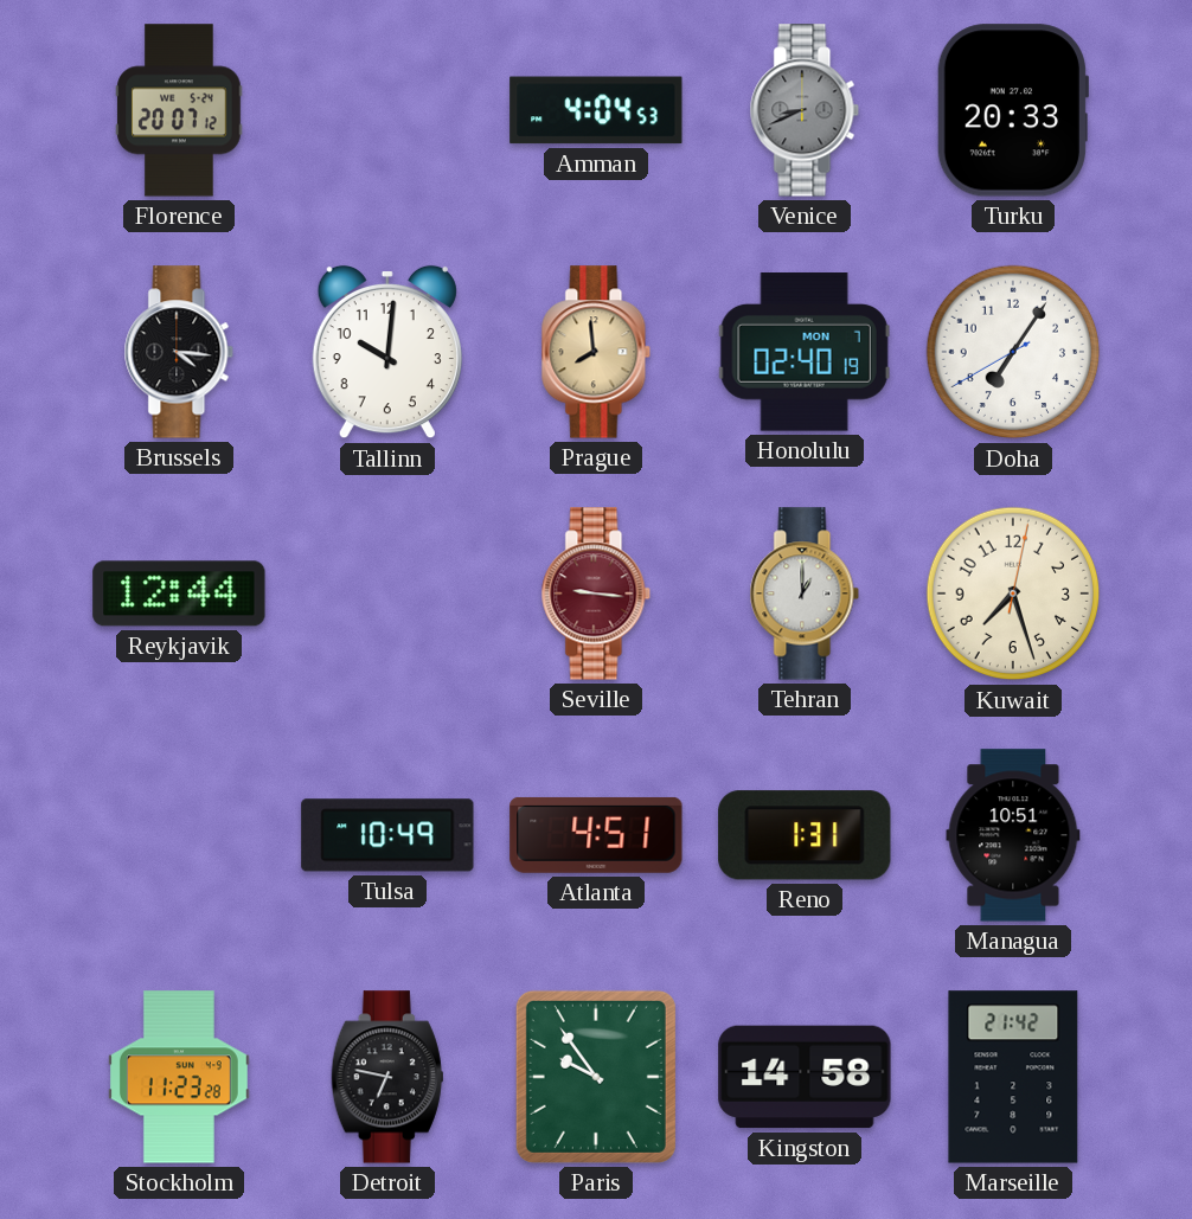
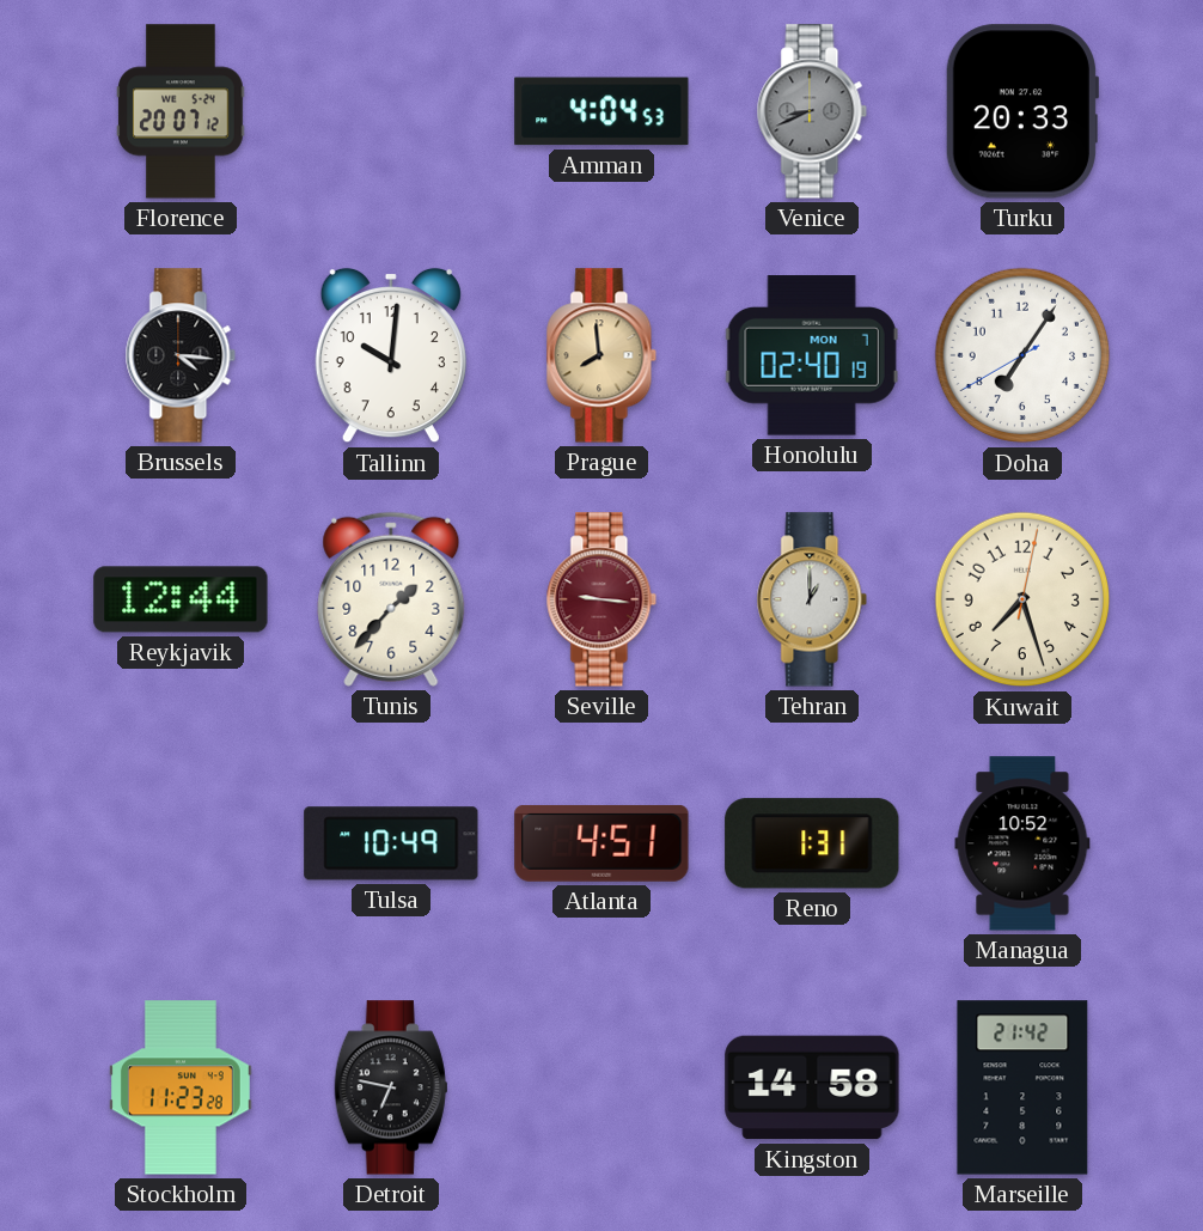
Tunis: none -> 1:37 (391, 599)
Managua: 10:51 -> 10:52 (1022, 843)
Paris: 9:54 -> none (596, 1077)
